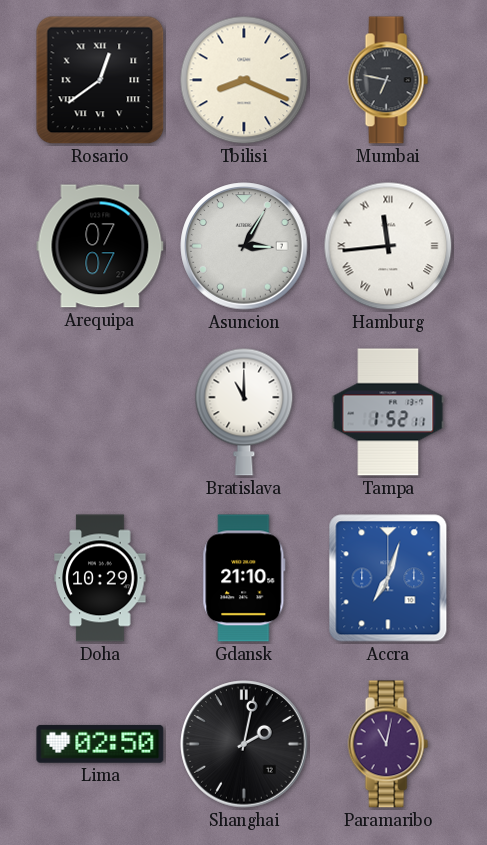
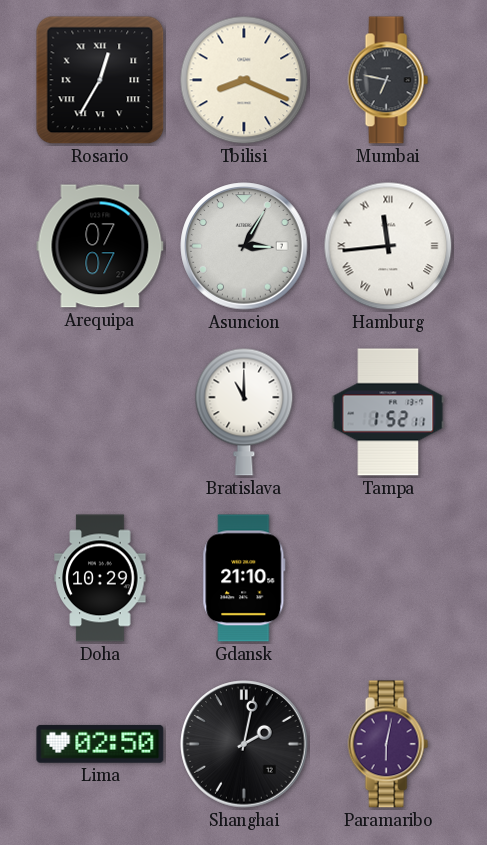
Rosario: 12:39 -> 12:35 (100, 80)
Accra: 7:03 -> none (388, 578)
Paramaribo: 11:02 -> 6:02 (388, 744)
